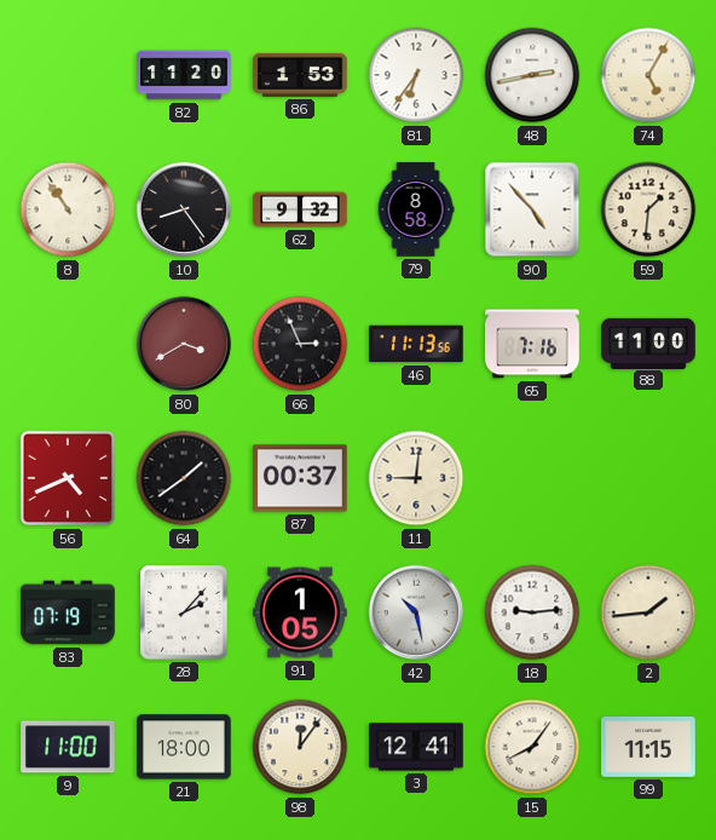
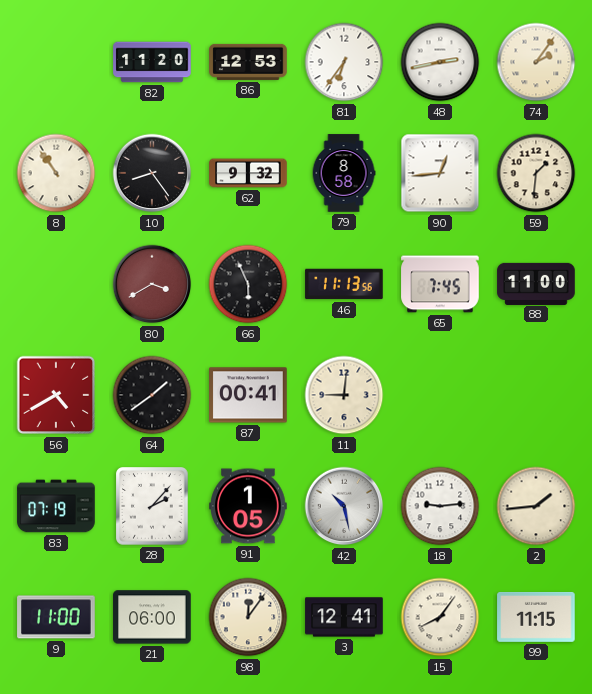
86: 1:53 -> 12:53 (248, 62)
74: 5:05 -> 2:06 (536, 62)
90: 4:53 -> 12:44 (440, 173)
66: 2:56 -> 5:56 (248, 284)
65: 7:16 -> 7:45 (440, 284)
56: 4:41 -> 4:40 (56, 395)
87: 00:37 -> 00:41 (248, 395)
21: 18:00 -> 06:00 (152, 617)
